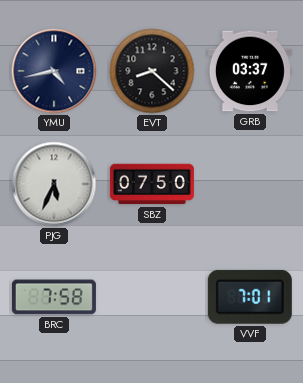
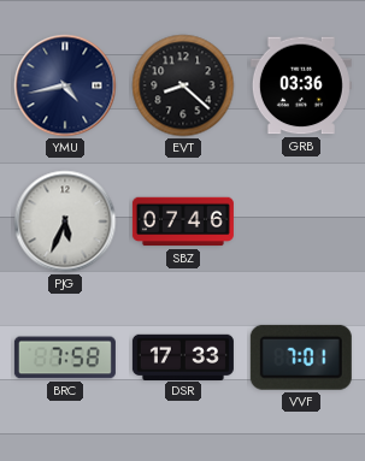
GRB: 03:37 -> 03:36 (301, 85)
SBZ: 07:50 -> 07:46 (183, 221)
DSR: none -> 17:33 (183, 356)
